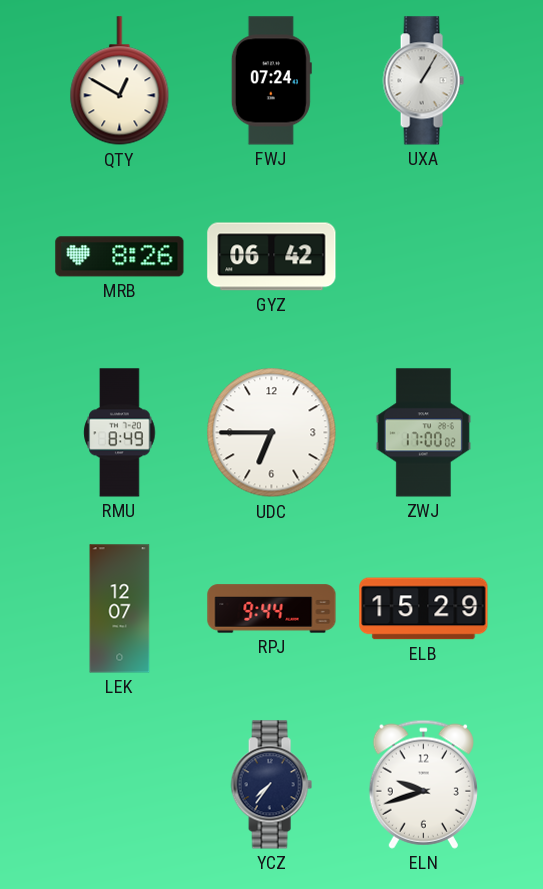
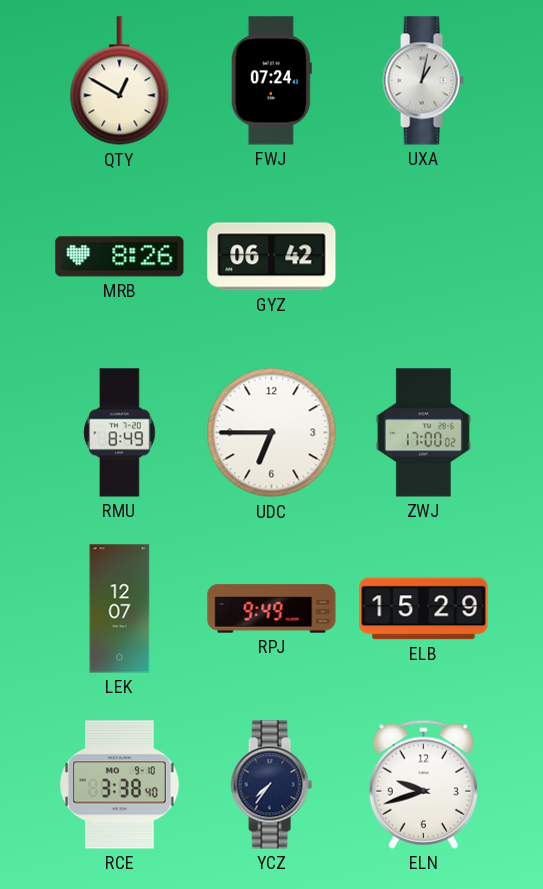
UXA: 1:05 -> 1:02 (423, 81)
RPJ: 9:44 -> 9:49 (272, 609)
RCE: none -> 3:38 (120, 785)
